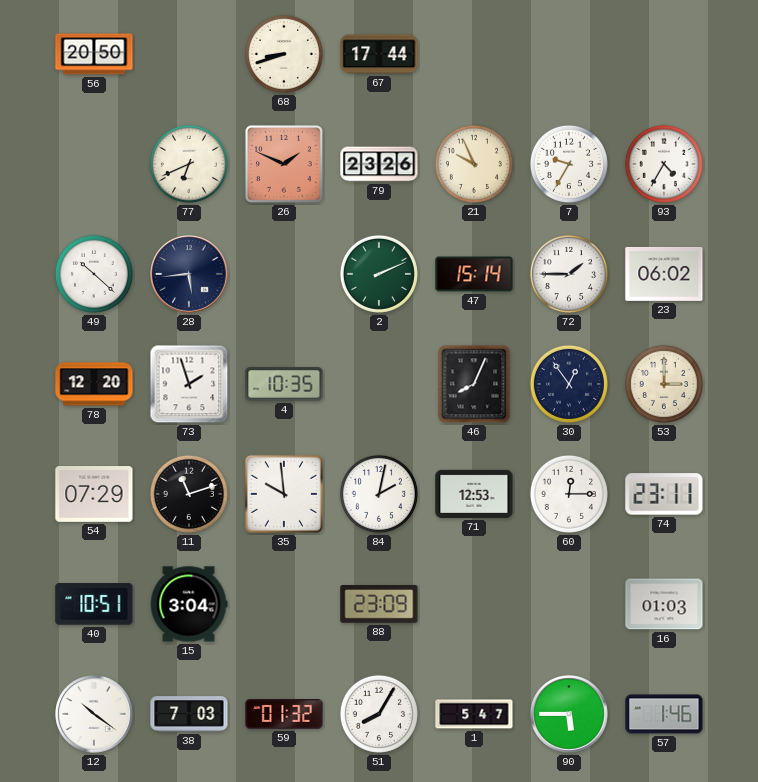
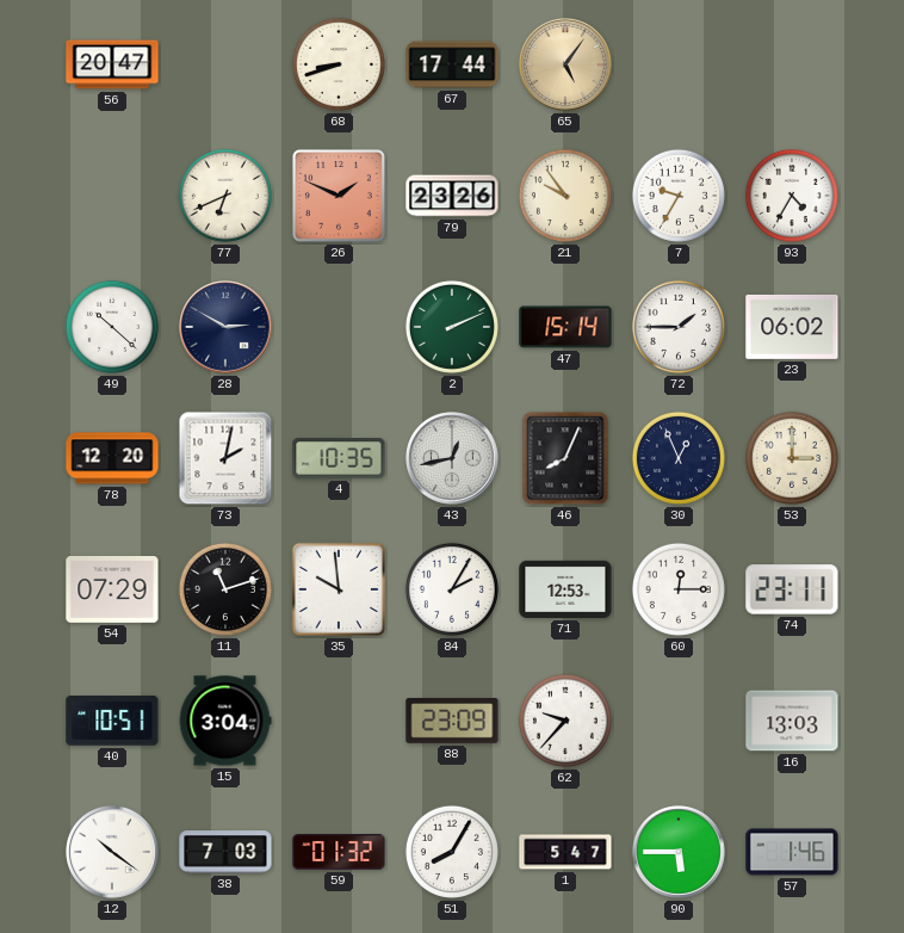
56: 20:50 -> 20:47 (112, 64)
65: none -> 5:06 (565, 64)
21: 9:56 -> 9:54 (565, 196)
28: 5:44 -> 2:50 (225, 327)
73: 1:57 -> 2:02 (225, 458)
43: none -> 12:43 (452, 458)
30: 12:54 -> 12:56 (679, 458)
84: 2:02 -> 2:05 (452, 589)
62: none -> 9:37 (565, 721)
16: 01:03 -> 13:03 (792, 721)
